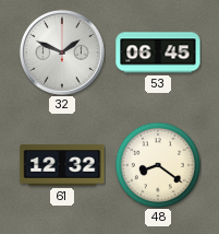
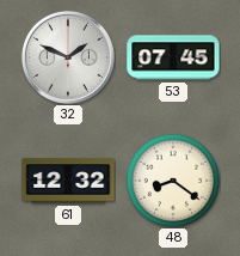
53: 06:45 -> 07:45 (173, 57)
